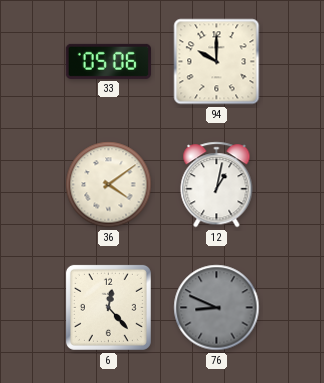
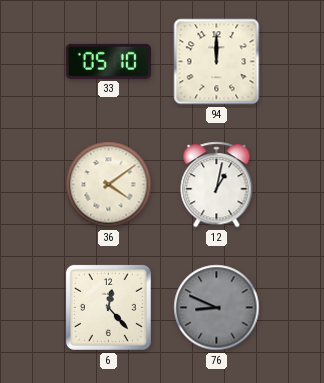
33: 05:06 -> 05:10 (108, 61)
94: 10:00 -> 12:00 (217, 62)
